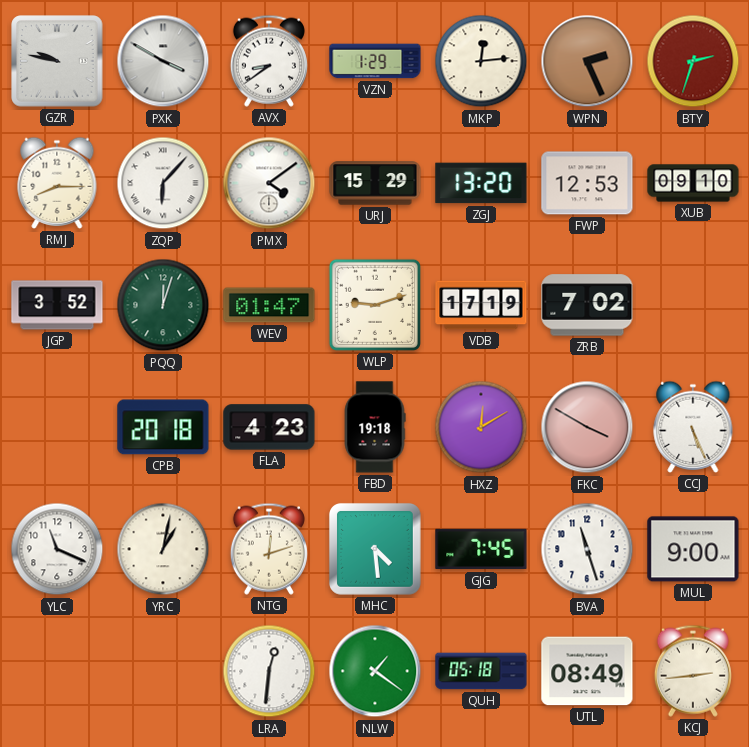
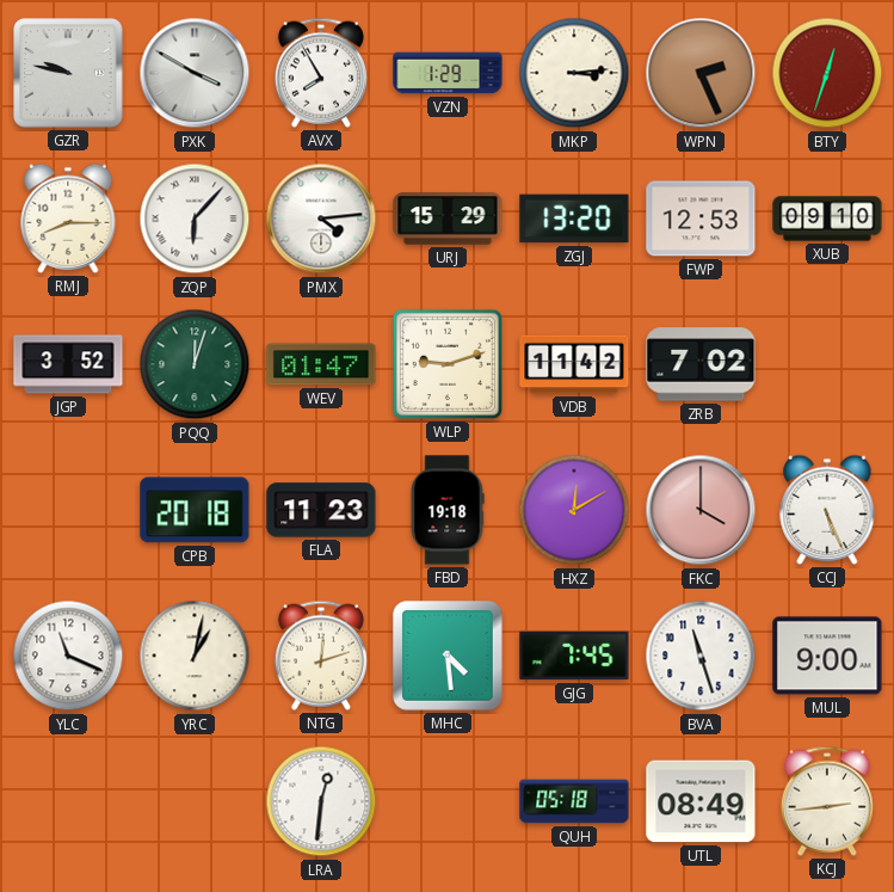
AVX: 8:39 -> 7:55 (321, 73)
MKP: 12:14 -> 3:14 (574, 73)
BTY: 2:33 -> 12:33 (827, 73)
PMX: 4:09 -> 4:14 (321, 219)
VDB: 17:19 -> 11:42 (574, 364)
FLA: 4:23 -> 11:23 (321, 510)
FKC: 3:50 -> 4:00 (701, 510)
NLW: 1:21 -> none (375, 671)
